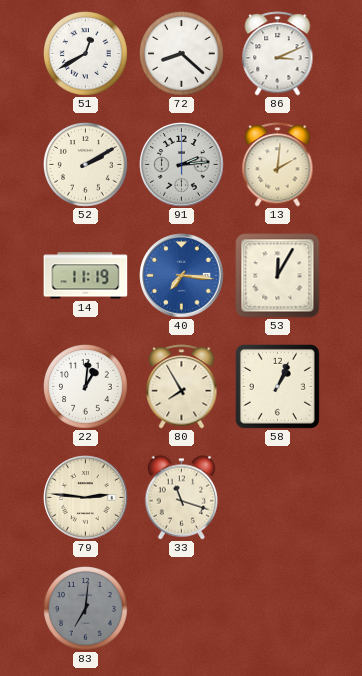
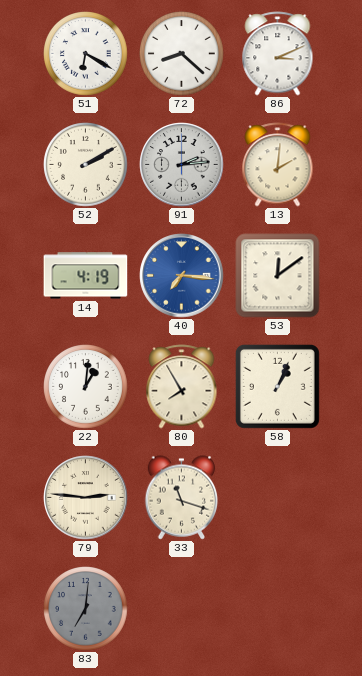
51: 12:40 -> 6:20 (86, 54)
14: 11:19 -> 4:19 (86, 276)
53: 12:05 -> 12:09 (278, 276)
